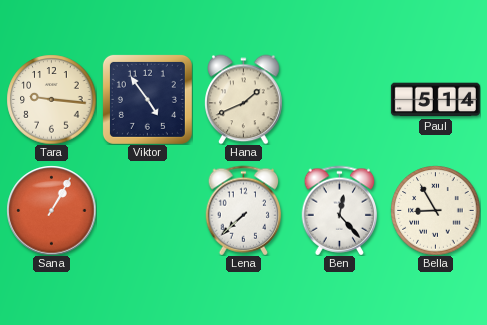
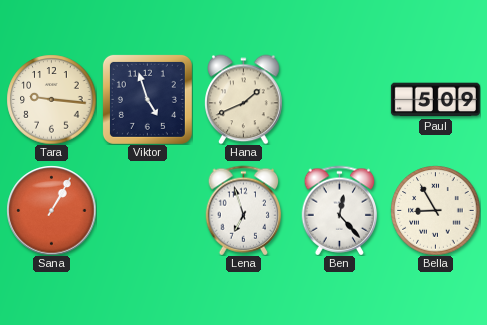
Viktor: 4:54 -> 4:57 (147, 99)
Paul: 5:14 -> 5:09 (435, 100)
Lena: 7:38 -> 6:57 (244, 210)
